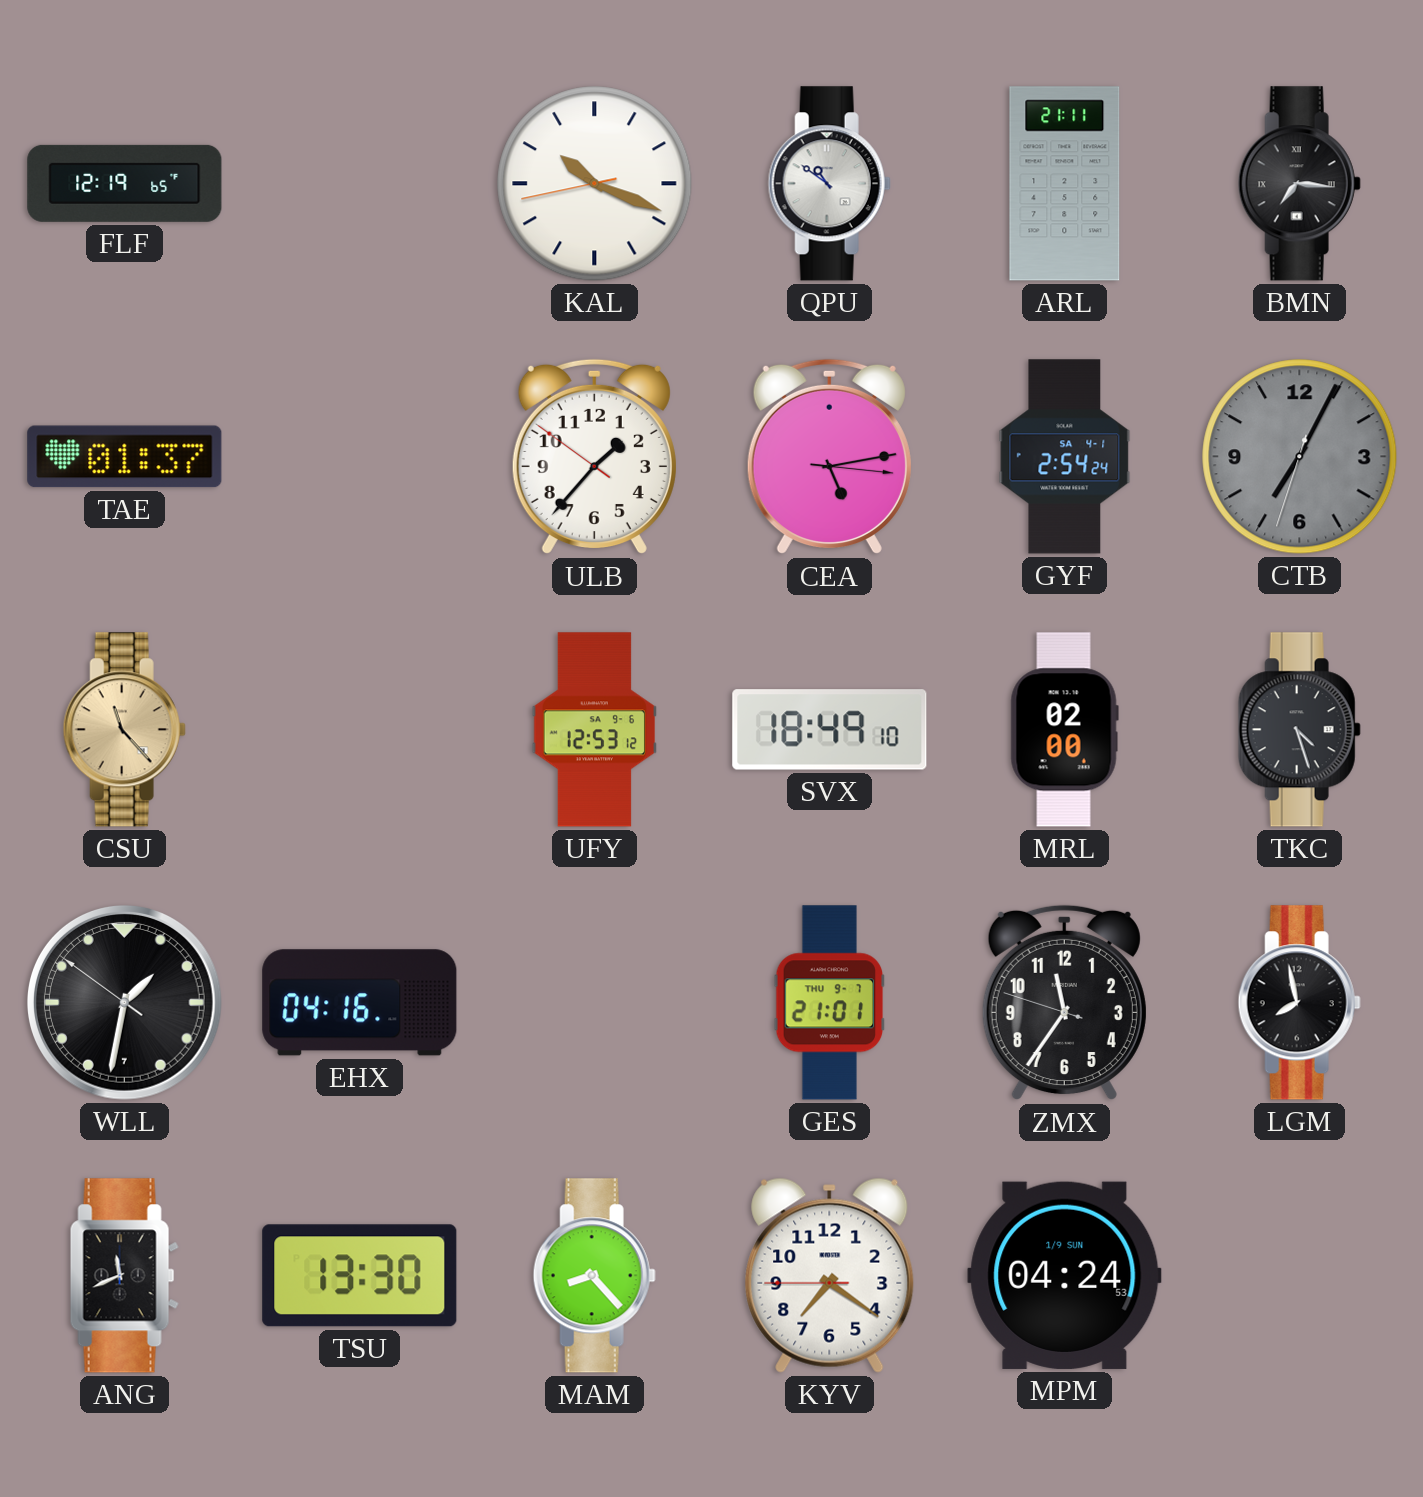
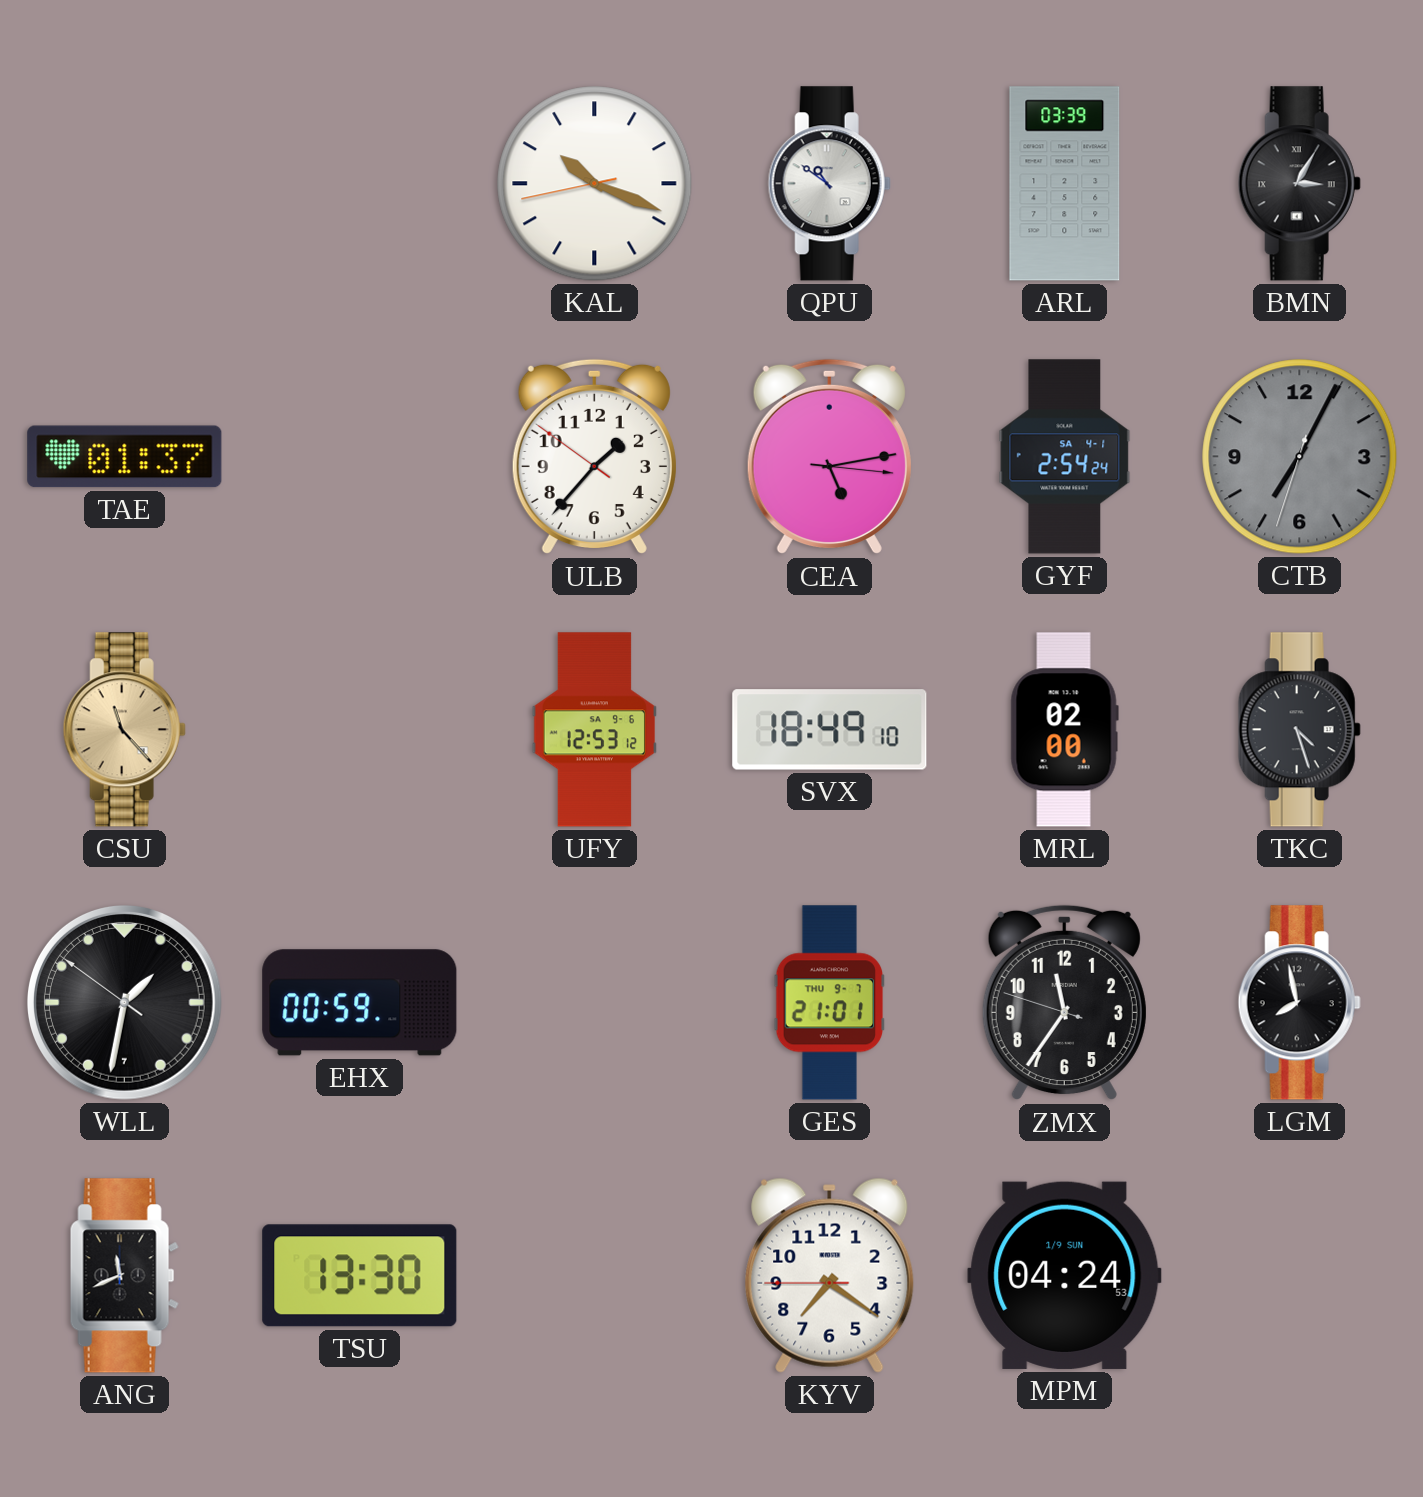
FLF: 12:19 -> none (125, 183)
ARL: 21:11 -> 03:39 (1065, 184)
BMN: 7:16 -> 3:05 (1299, 184)
EHX: 04:16 -> 00:59 (360, 1003)
MAM: 8:23 -> none (594, 1276)
